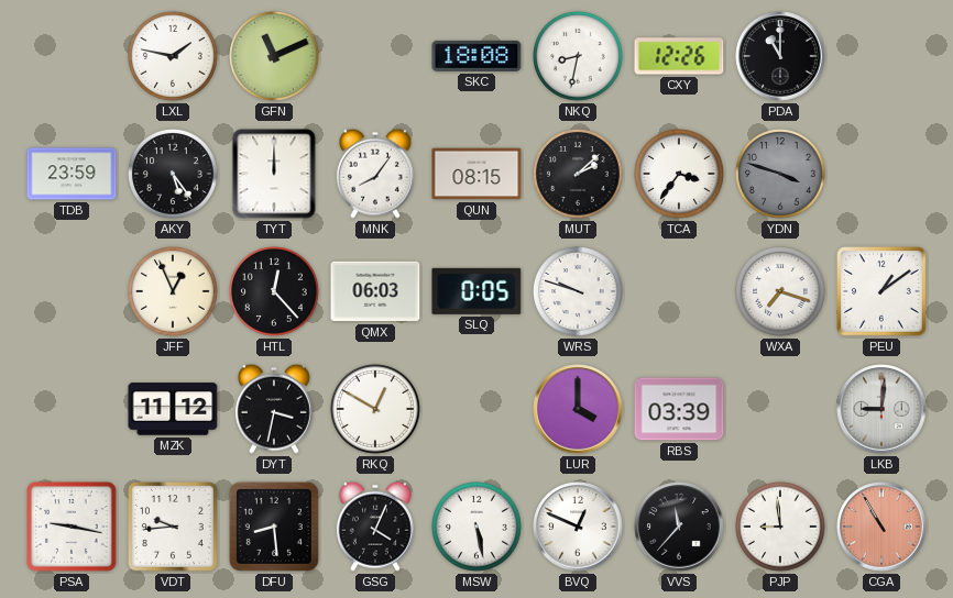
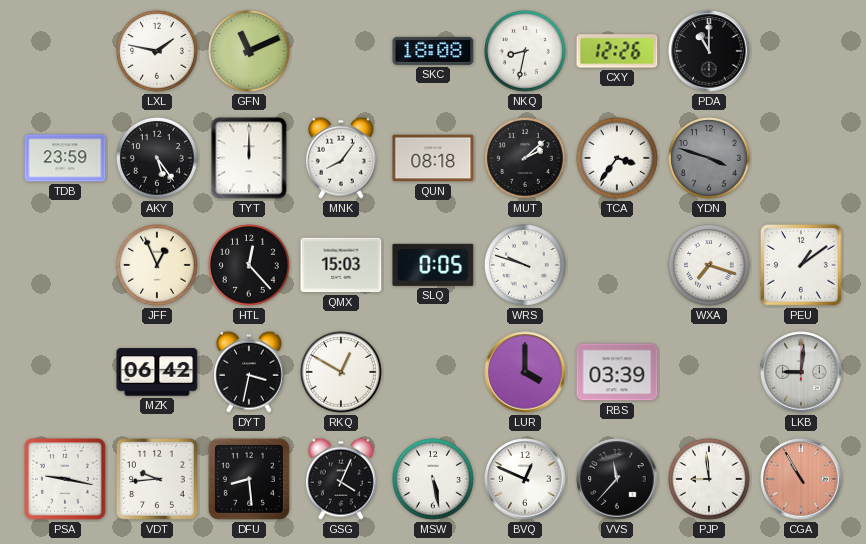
QUN: 08:15 -> 08:18 (433, 158)
QMX: 06:03 -> 15:03 (341, 265)
MZK: 11:12 -> 06:42 (157, 372)
